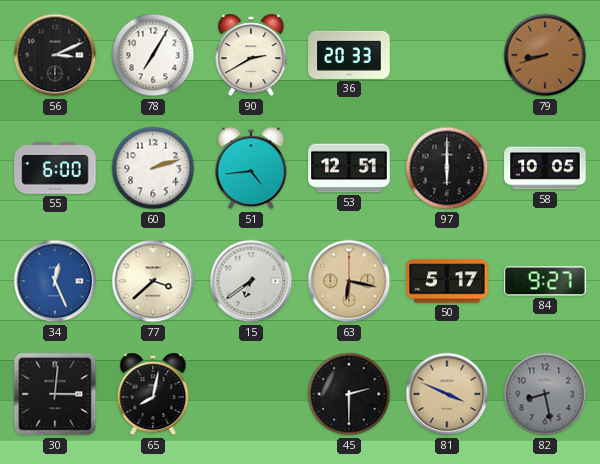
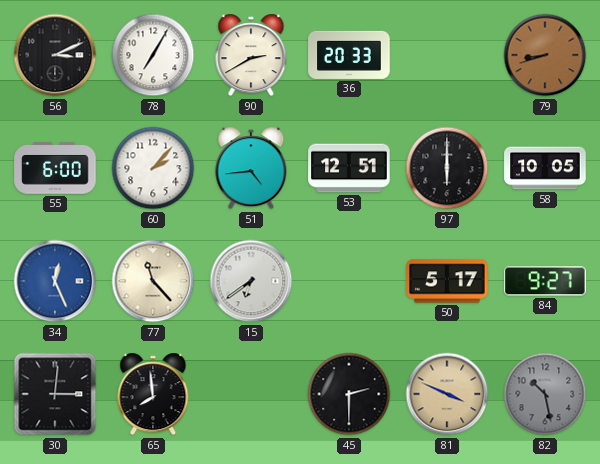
60: 2:12 -> 2:07 (153, 168)
77: 3:38 -> 11:23 (153, 281)
63: 6:17 -> none (349, 281)
65: 8:02 -> 7:59 (153, 394)
82: 8:28 -> 10:28 (545, 394)
